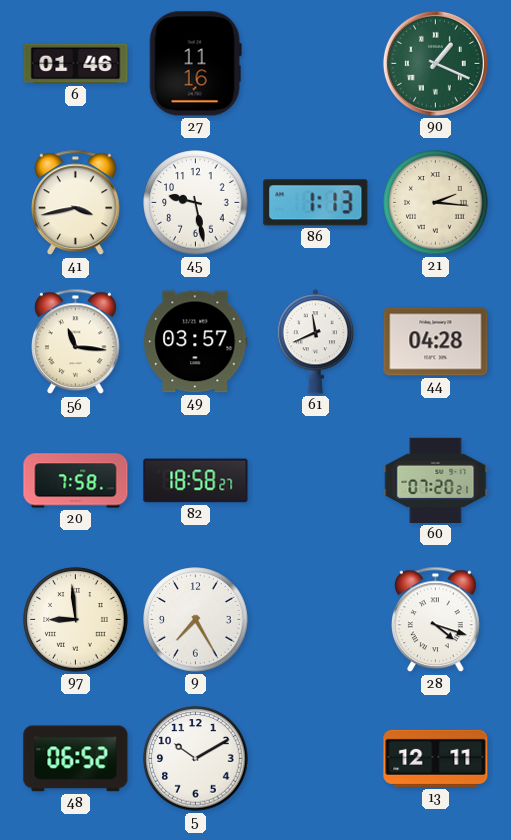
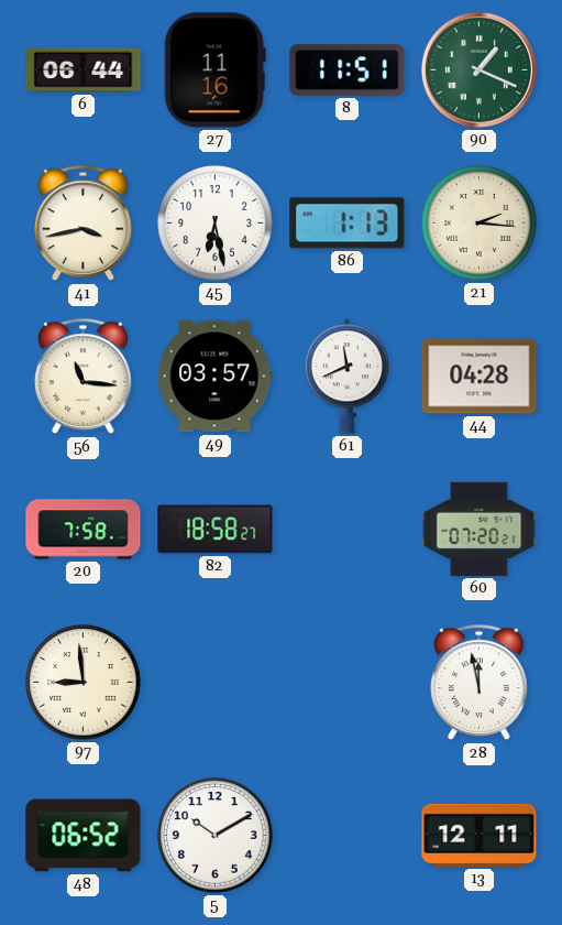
6: 01:46 -> 06:44 (84, 70)
8: none -> 11:51 (348, 70)
45: 9:28 -> 6:28 (216, 224)
9: 7:25 -> none (196, 620)
28: 4:18 -> 11:58 (480, 683)
